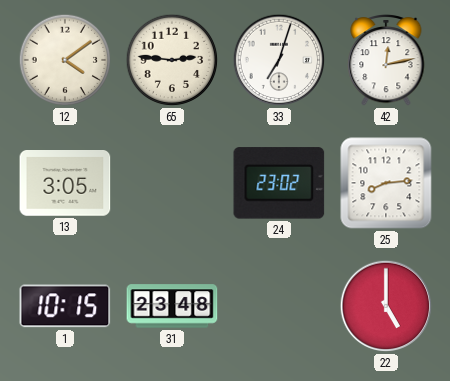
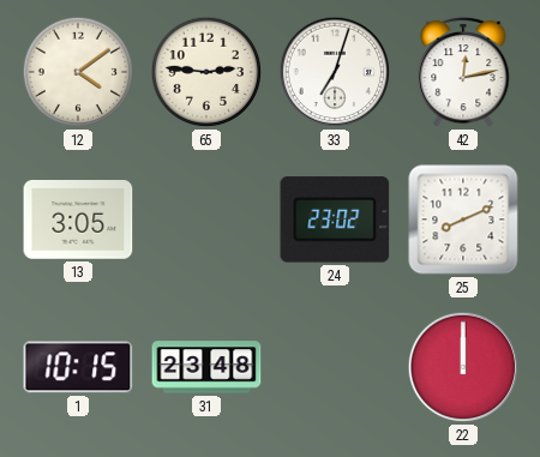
25: 8:14 -> 8:11 (463, 220)
22: 5:00 -> 12:00 (463, 367)
